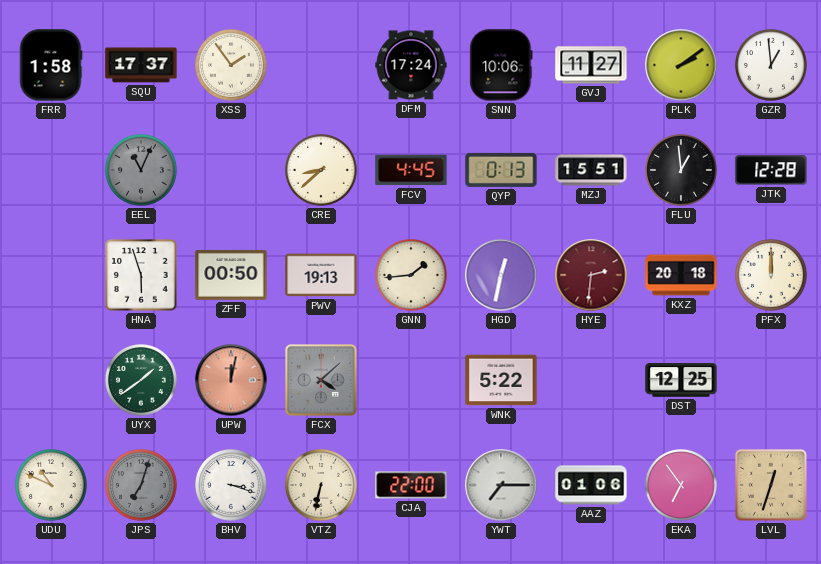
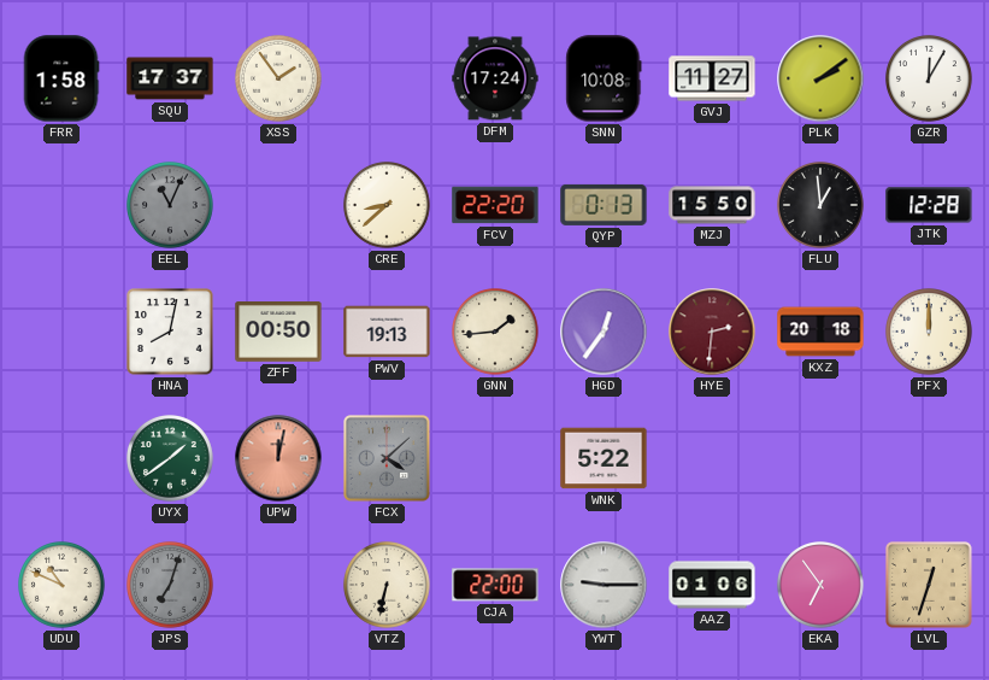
SNN: 10:06 -> 10:08 (604, 78)
GZR: 12:59 -> 12:05 (930, 80)
FCV: 4:45 -> 22:20 (495, 205)
MZJ: 15:51 -> 15:50 (712, 205)
HNA: 5:57 -> 8:02 (170, 332)
HGD: 12:32 -> 12:36 (604, 332)
DST: 12:25 -> none (681, 380)
BHV: 3:18 -> none (232, 486)
YWT: 7:15 -> 9:15 (604, 585)
